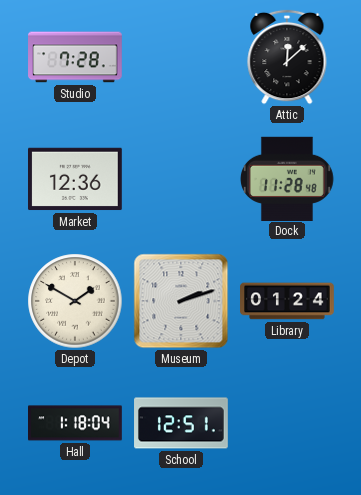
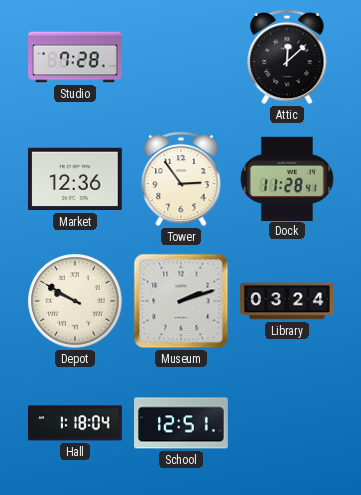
Tower: none -> 2:54 (181, 179)
Dock: 11:28:48 -> 11:28:41 (288, 178)
Depot: 1:50 -> 9:50 (75, 301)
Library: 01:24 -> 03:24 (287, 301)
